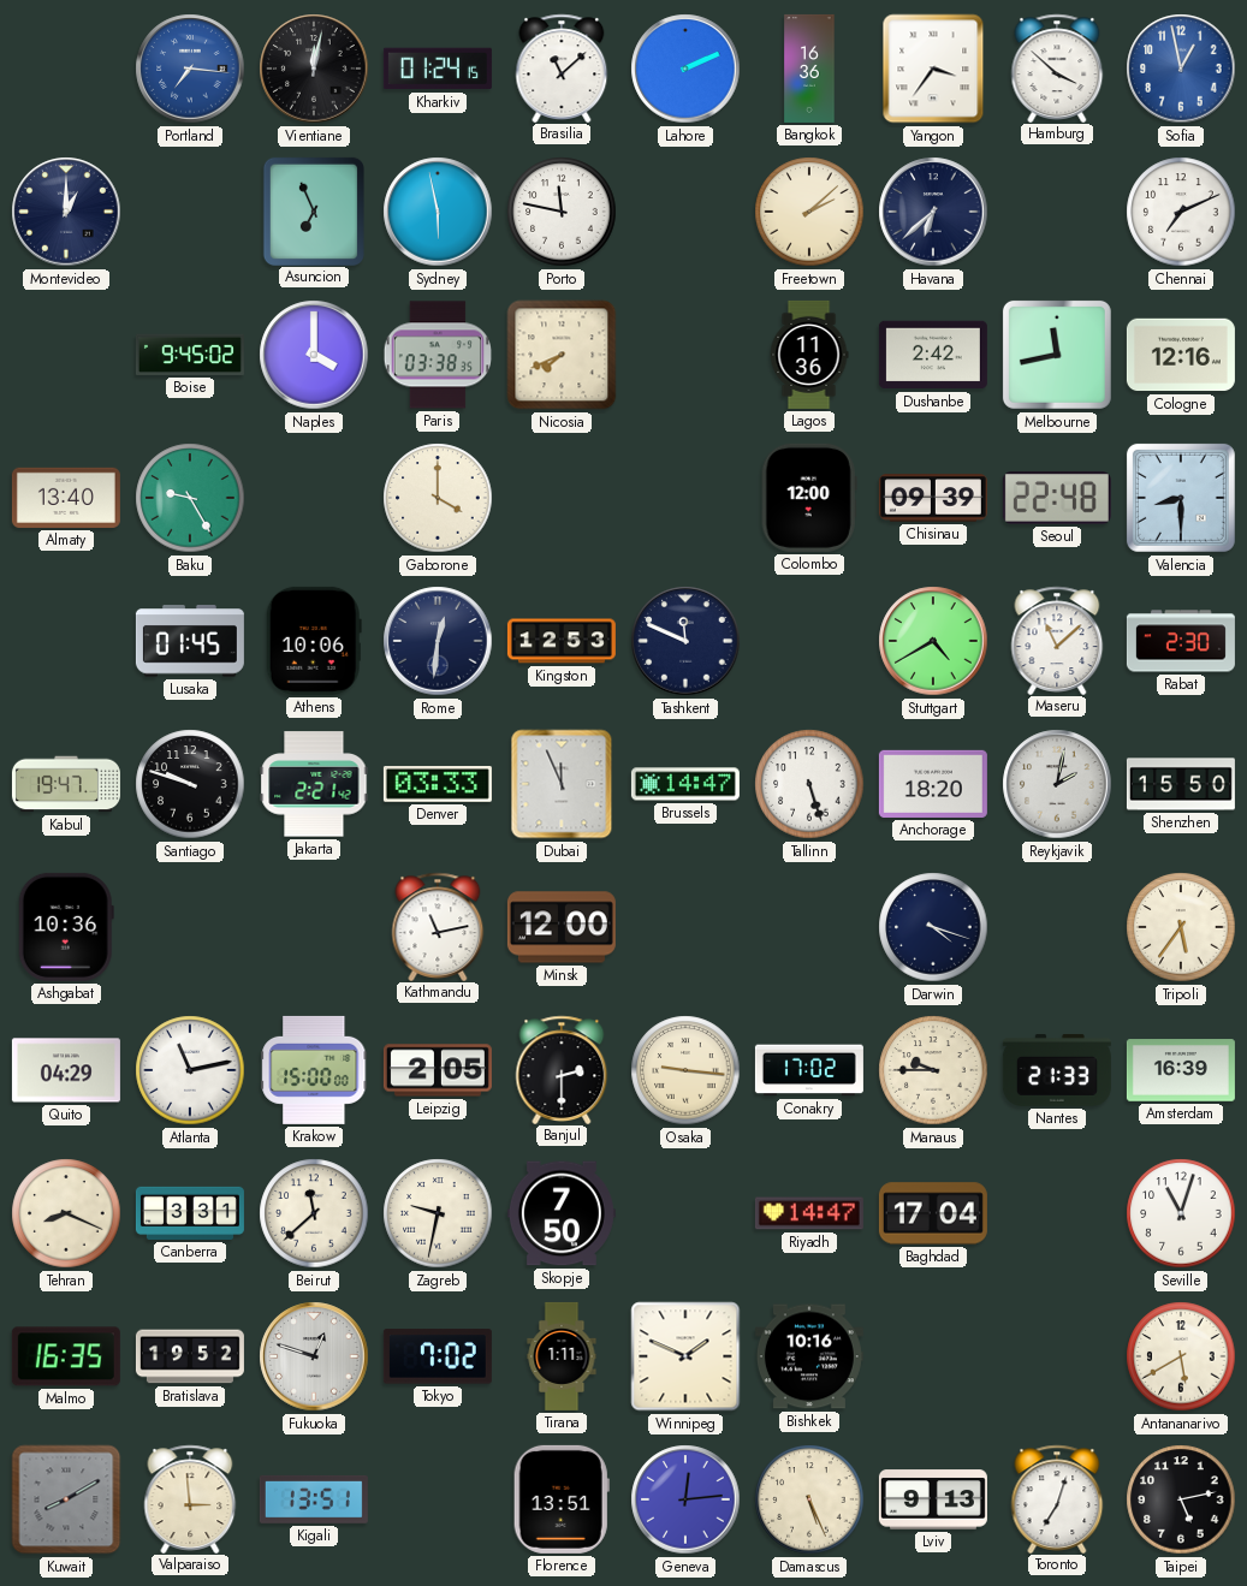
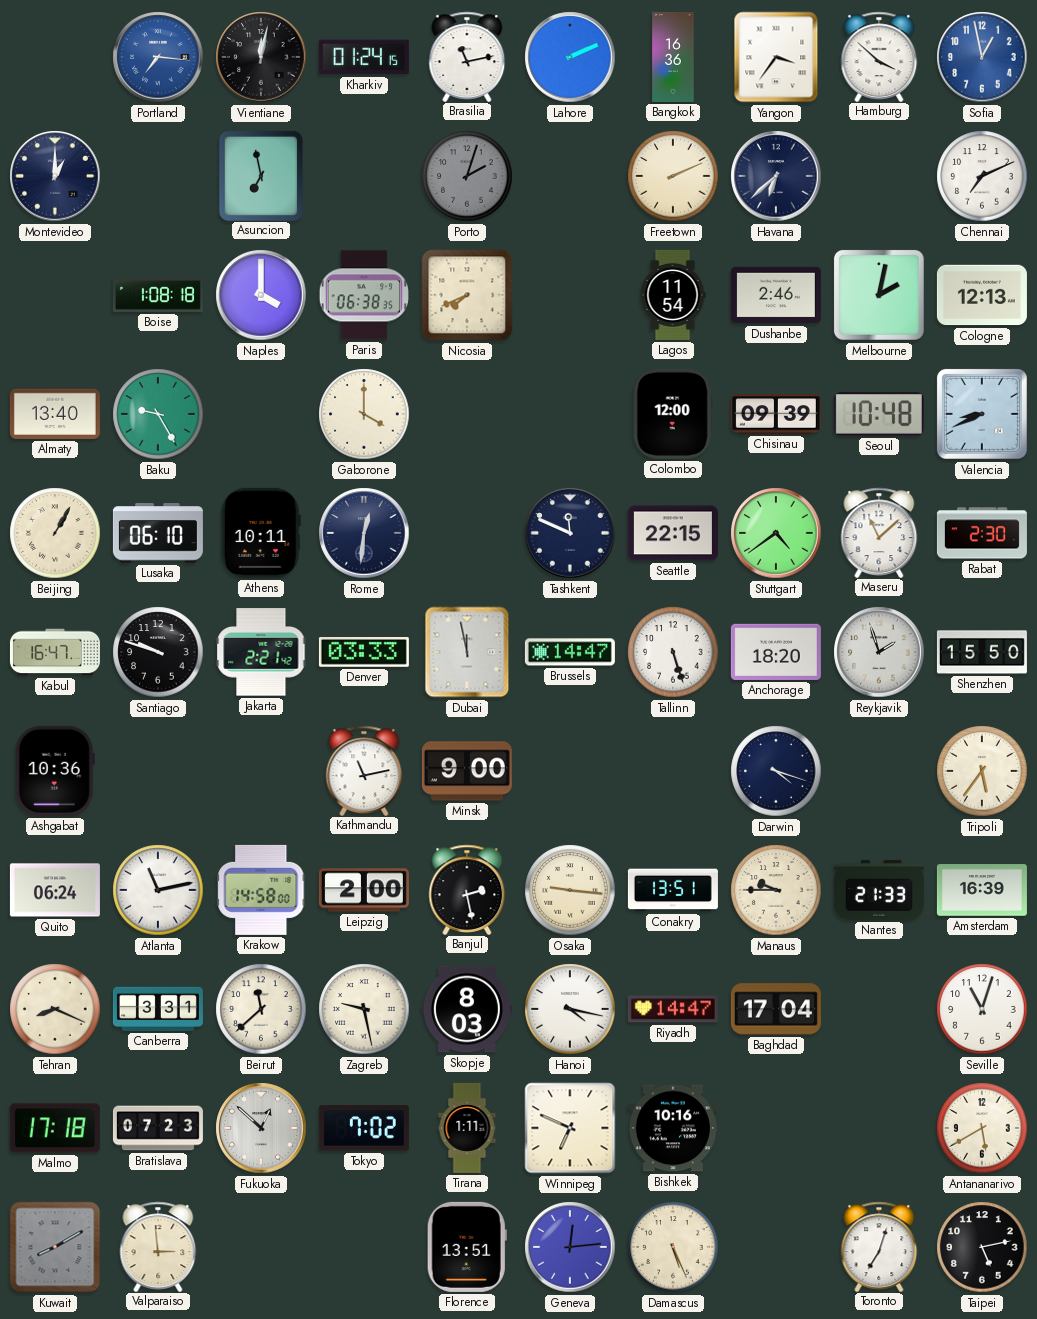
Brasilia: 11:08 -> 11:13 (467, 56)
Asuncion: 6:56 -> 6:58 (261, 175)
Sydney: 5:58 -> none (438, 212)
Porto: 11:47 -> 2:03 (467, 176)
Porto dial: white -> grey (467, 176)
Freetown: 2:08 -> 2:11 (673, 176)
Boise: 9:45 -> 1:08 (158, 295)
Paris: 03:38 -> 06:38 (363, 295)
Lagos: 11:36 -> 11:54 (673, 295)
Dushanbe: 2:42 -> 2:46 (776, 295)
Melbourne: 11:43 -> 2:02 (879, 295)
Cologne: 12:16 -> 12:13 (982, 295)
Seoul: 22:48 -> 10:48 (879, 414)
Valencia: 8:30 -> 8:41 (982, 414)
Beijing: none -> 1:05 (55, 533)
Lusaka: 01:45 -> 06:10 (158, 533)
Athens: 10:06 -> 10:11 (261, 533)
Kingston: 12:53 -> none (562, 641)
Seattle: none -> 22:15 (673, 533)
Stuttgart: 4:40 -> 4:39 (776, 533)
Kabul: 19:47 -> 16:47 (55, 652)
Dubai: 11:56 -> 11:58 (467, 652)
Reykjavik: 2:02 -> 1:57 (879, 652)
Minsk: 12:00 -> 9:00 (467, 771)
Quito: 04:29 -> 06:24 (55, 890)
Krakow: 15:00 -> 14:58 (261, 890)
Leipzig: 2:05 -> 2:00 (364, 890)
Banjul: 2:30 -> 2:28 (467, 889)
Conakry: 17:02 -> 13:51 (673, 890)
Zagreb: 9:32 -> 9:28 (364, 1009)
Skopje: 7:50 -> 8:03 (467, 1009)
Hanoi: none -> 4:17 (570, 1009)
Malmo: 16:35 -> 17:18 (55, 1128)
Bratislava: 19:52 -> 07:23 (158, 1128)
Fukuoka: 12:48 -> 12:52 (261, 1128)
Winnipeg: 1:49 -> 6:49 (570, 1128)
Kigali: 13:51 -> none (314, 1499)
Lviv: 9:13 -> none (933, 1499)
